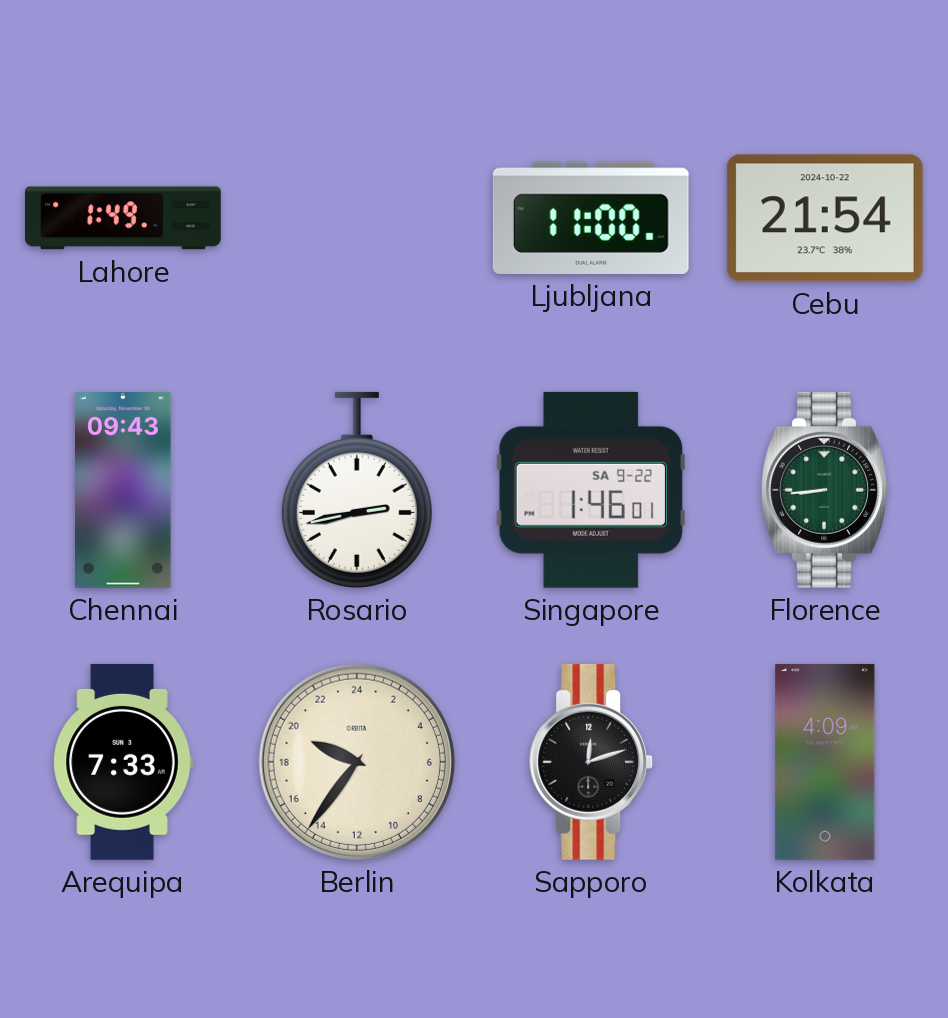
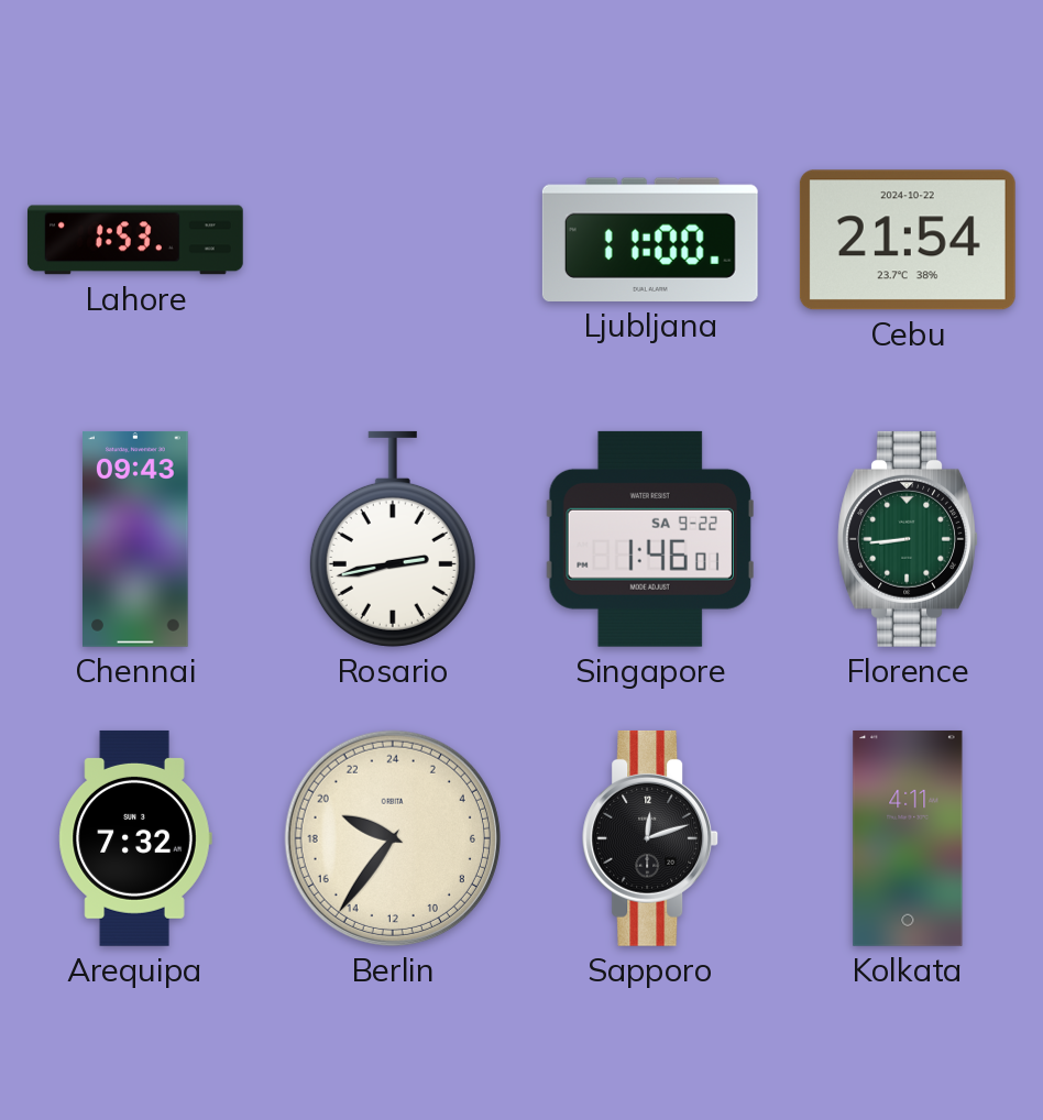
Lahore: 1:49 -> 1:53 (135, 240)
Arequipa: 7:33 -> 7:32 (135, 838)
Kolkata: 4:09 -> 4:11 (908, 838)
